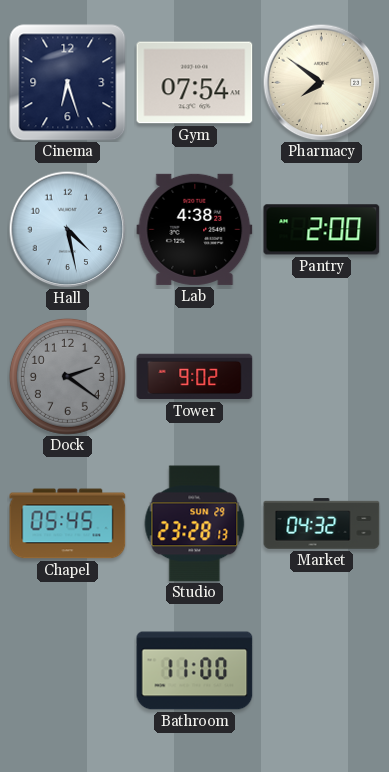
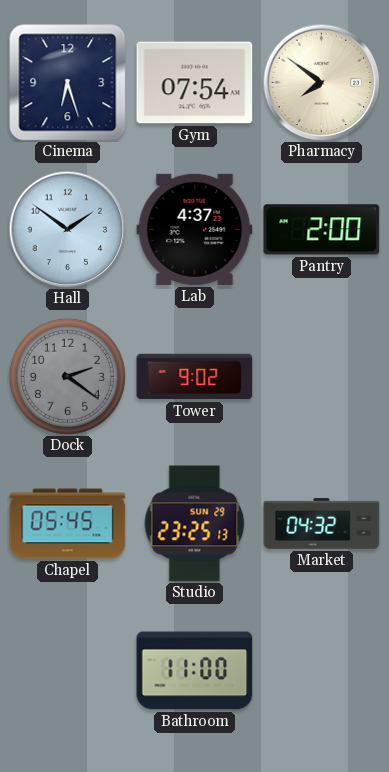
Hall: 4:28 -> 1:51 (67, 229)
Lab: 4:38 -> 4:37 (195, 229)
Studio: 23:28 -> 23:25 (195, 524)
